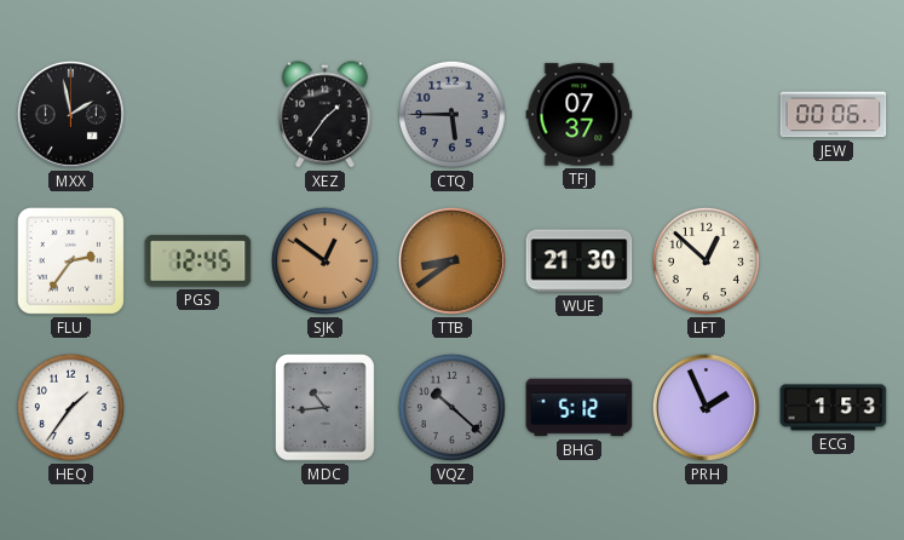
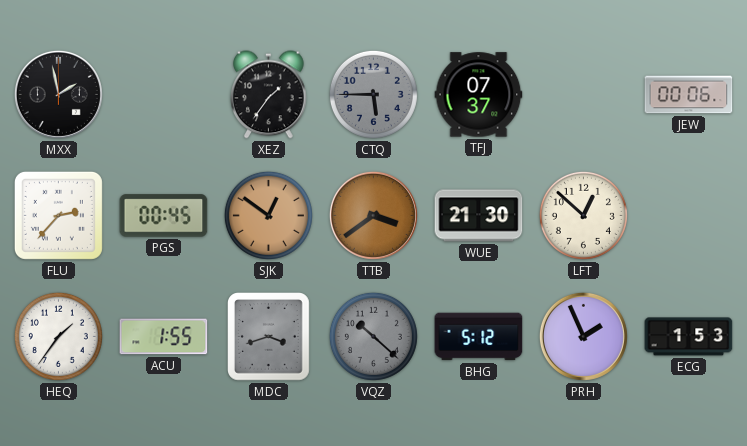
FLU: 2:36 -> 2:37 (58, 215)
PGS: 12:45 -> 00:45 (164, 216)
TTB: 8:39 -> 3:39 (373, 215)
ACU: none -> 1:55 (164, 337)
MDC: 10:44 -> 3:42 (269, 337)
